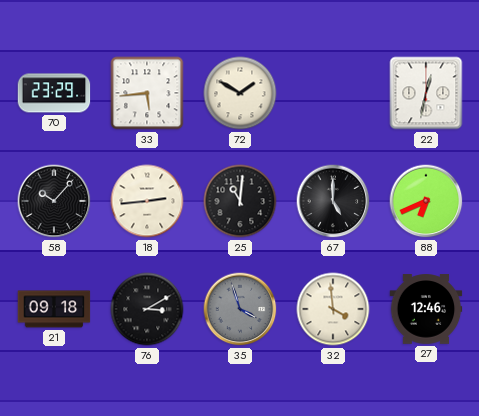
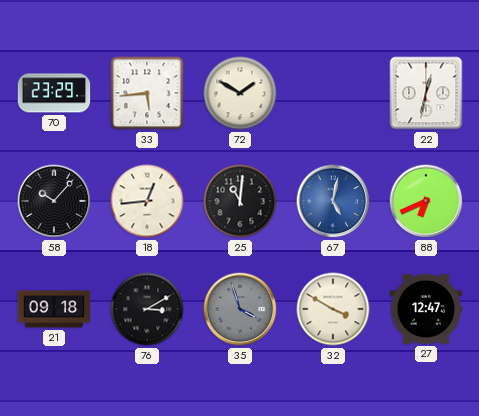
18: 2:44 -> 12:44 (147, 201)
67: 5:00 -> 5:02 (333, 201)
67 dial: black -> blue (333, 201)
32: 3:59 -> 3:50 (333, 309)
27: 12:46 -> 12:47 (426, 309)
